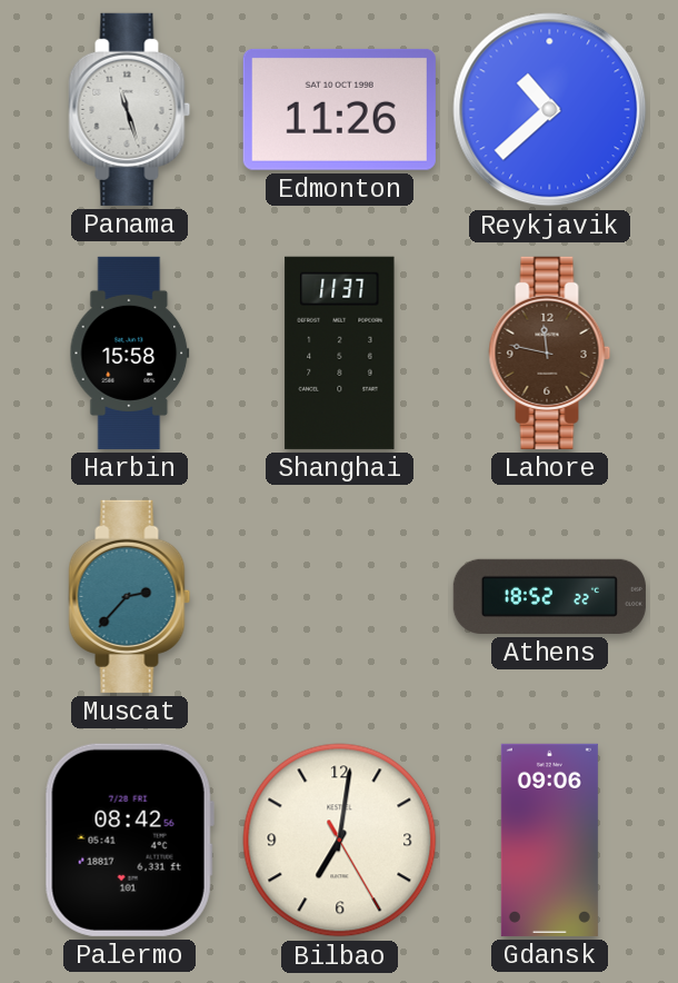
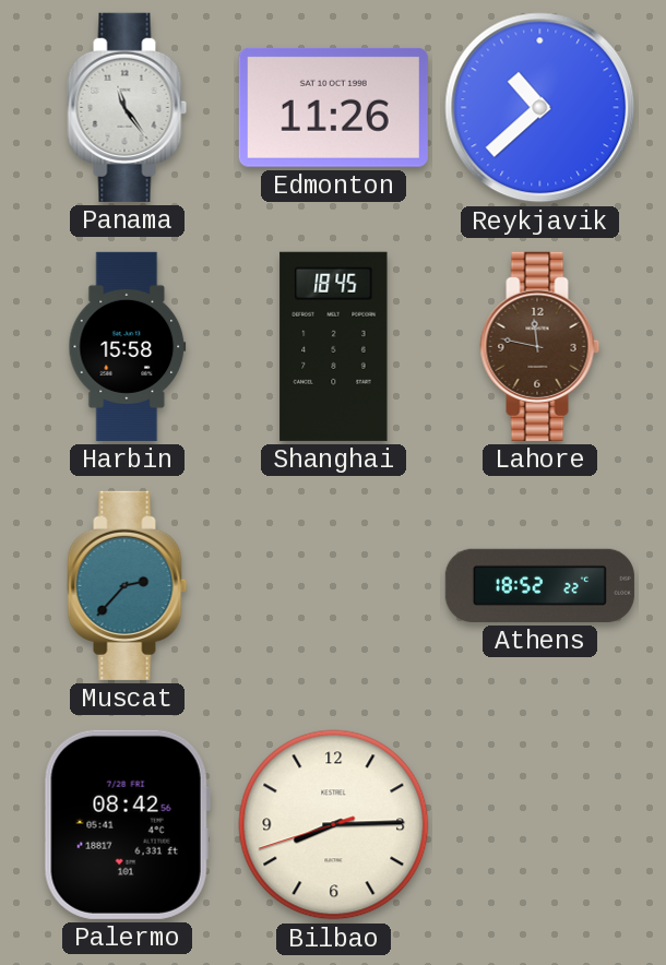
Panama: 11:27 -> 11:24 (128, 107)
Shanghai: 11:37 -> 18:45 (334, 346)
Bilbao: 7:01 -> 8:14 (334, 825)
Gdansk: 09:06 -> none (549, 840)
